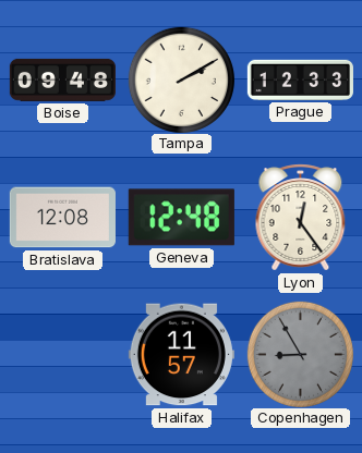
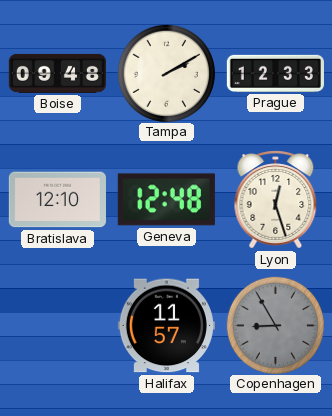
Bratislava: 12:08 -> 12:10 (57, 200)
Lyon: 12:24 -> 12:27 (276, 200)
